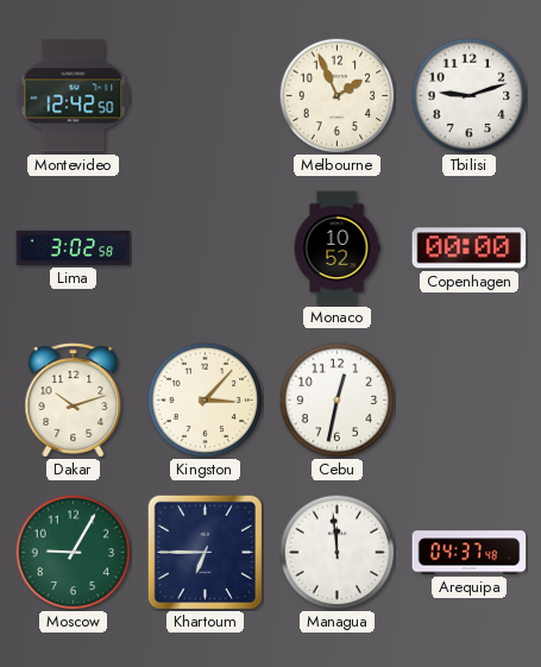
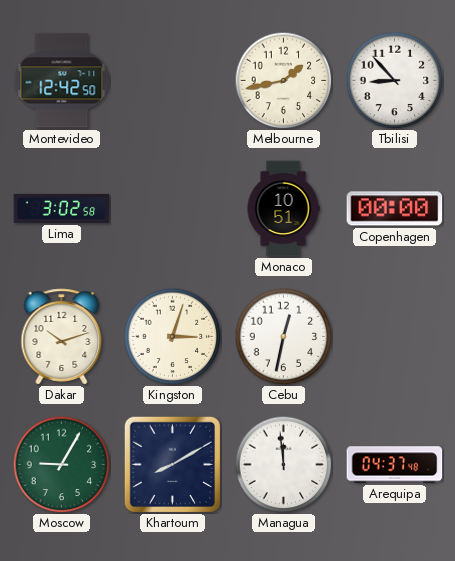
Melbourne: 1:56 -> 1:43 (283, 80)
Tbilisi: 9:12 -> 8:53 (394, 80)
Monaco: 10:52 -> 10:51 (283, 209)
Kingston: 3:07 -> 3:03 (172, 336)
Khartoum: 6:45 -> 8:10 (172, 464)
